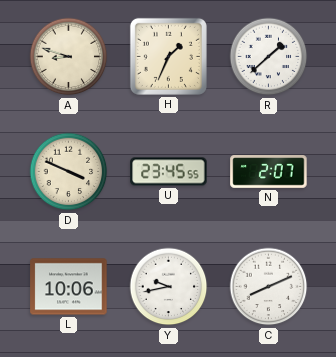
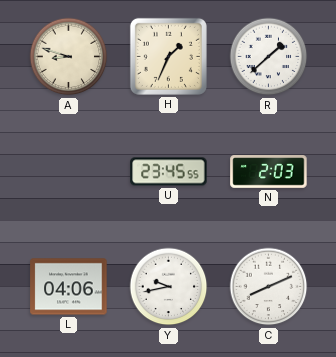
D: 3:49 -> none (69, 172)
N: 2:07 -> 2:03 (269, 172)
L: 10:06 -> 04:06 (69, 287)
